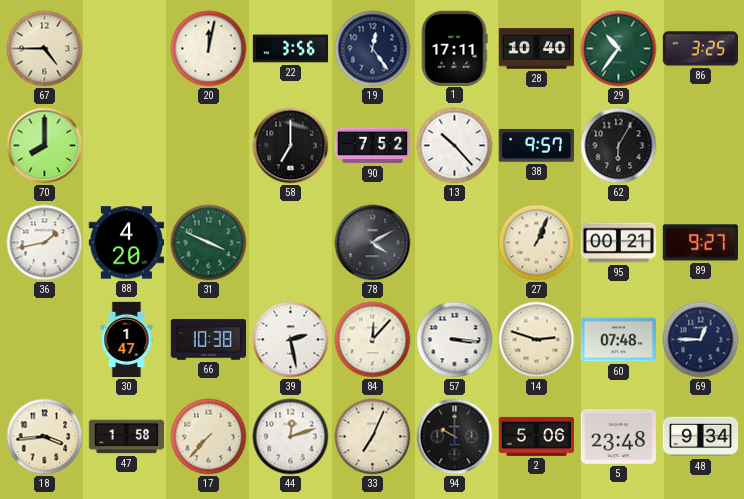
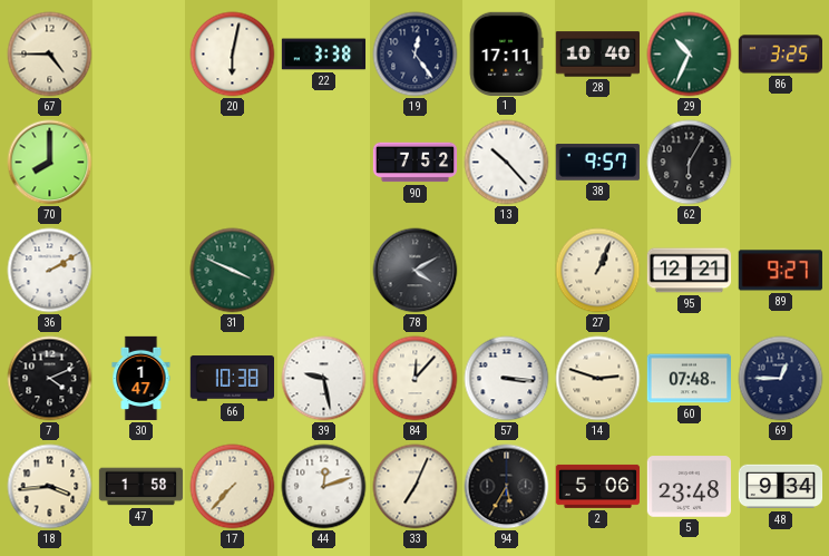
20: 12:02 -> 6:02 (233, 55)
22: 3:56 -> 3:38 (324, 55)
29: 10:36 -> 10:34 (690, 55)
58: 7:00 -> none (291, 146)
36: 1:43 -> 2:10 (50, 271)
88: 4:20 -> none (126, 243)
95: 00:21 -> 12:21 (690, 271)
7: none -> 4:11 (50, 379)
39: 2:28 -> 9:28 (324, 379)
94: 10:00 -> 5:35 (507, 487)
